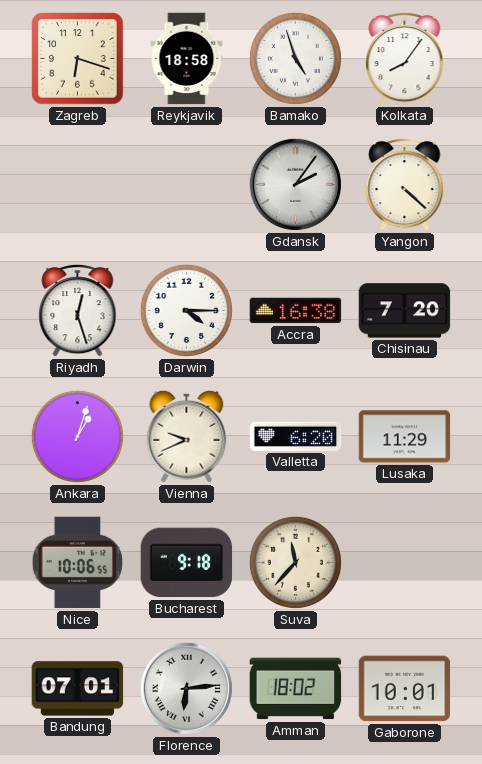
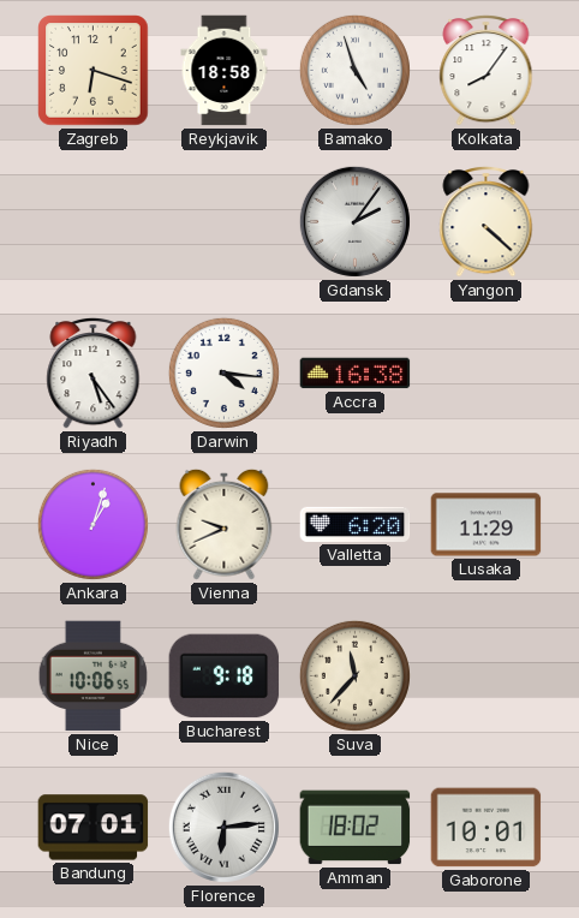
Riyadh: 12:27 -> 5:24 (94, 372)
Darwin: 4:15 -> 4:16 (223, 372)
Chisinau: 7:20 -> none (405, 311)
